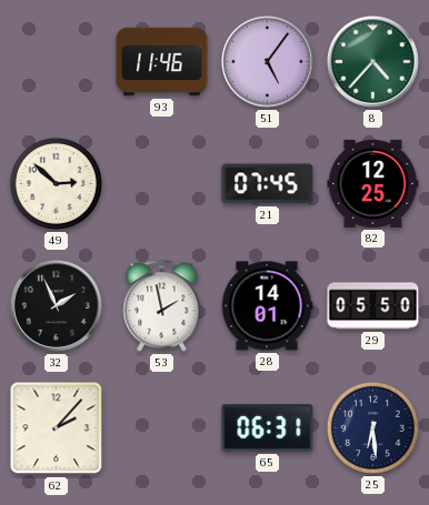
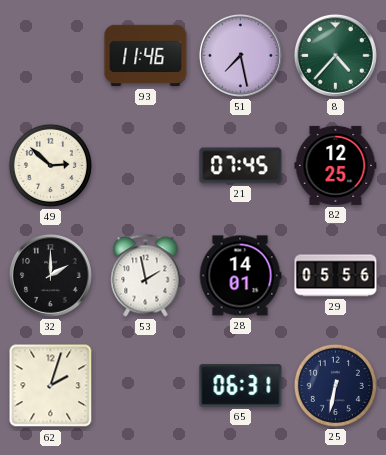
51: 5:06 -> 7:28 (240, 55)
32: 1:56 -> 2:00 (50, 275)
29: 05:50 -> 05:56 (336, 276)
62: 2:07 -> 2:03 (51, 386)
25: 6:29 -> 6:32 (335, 385)
